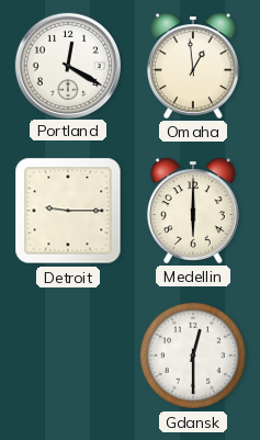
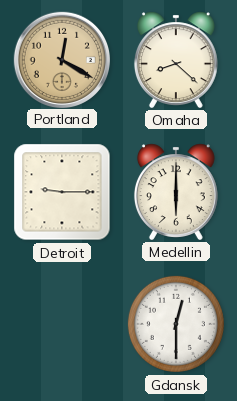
Portland dial: white -> champagne (61, 59)
Omaha: 12:59 -> 8:22 (176, 60)
